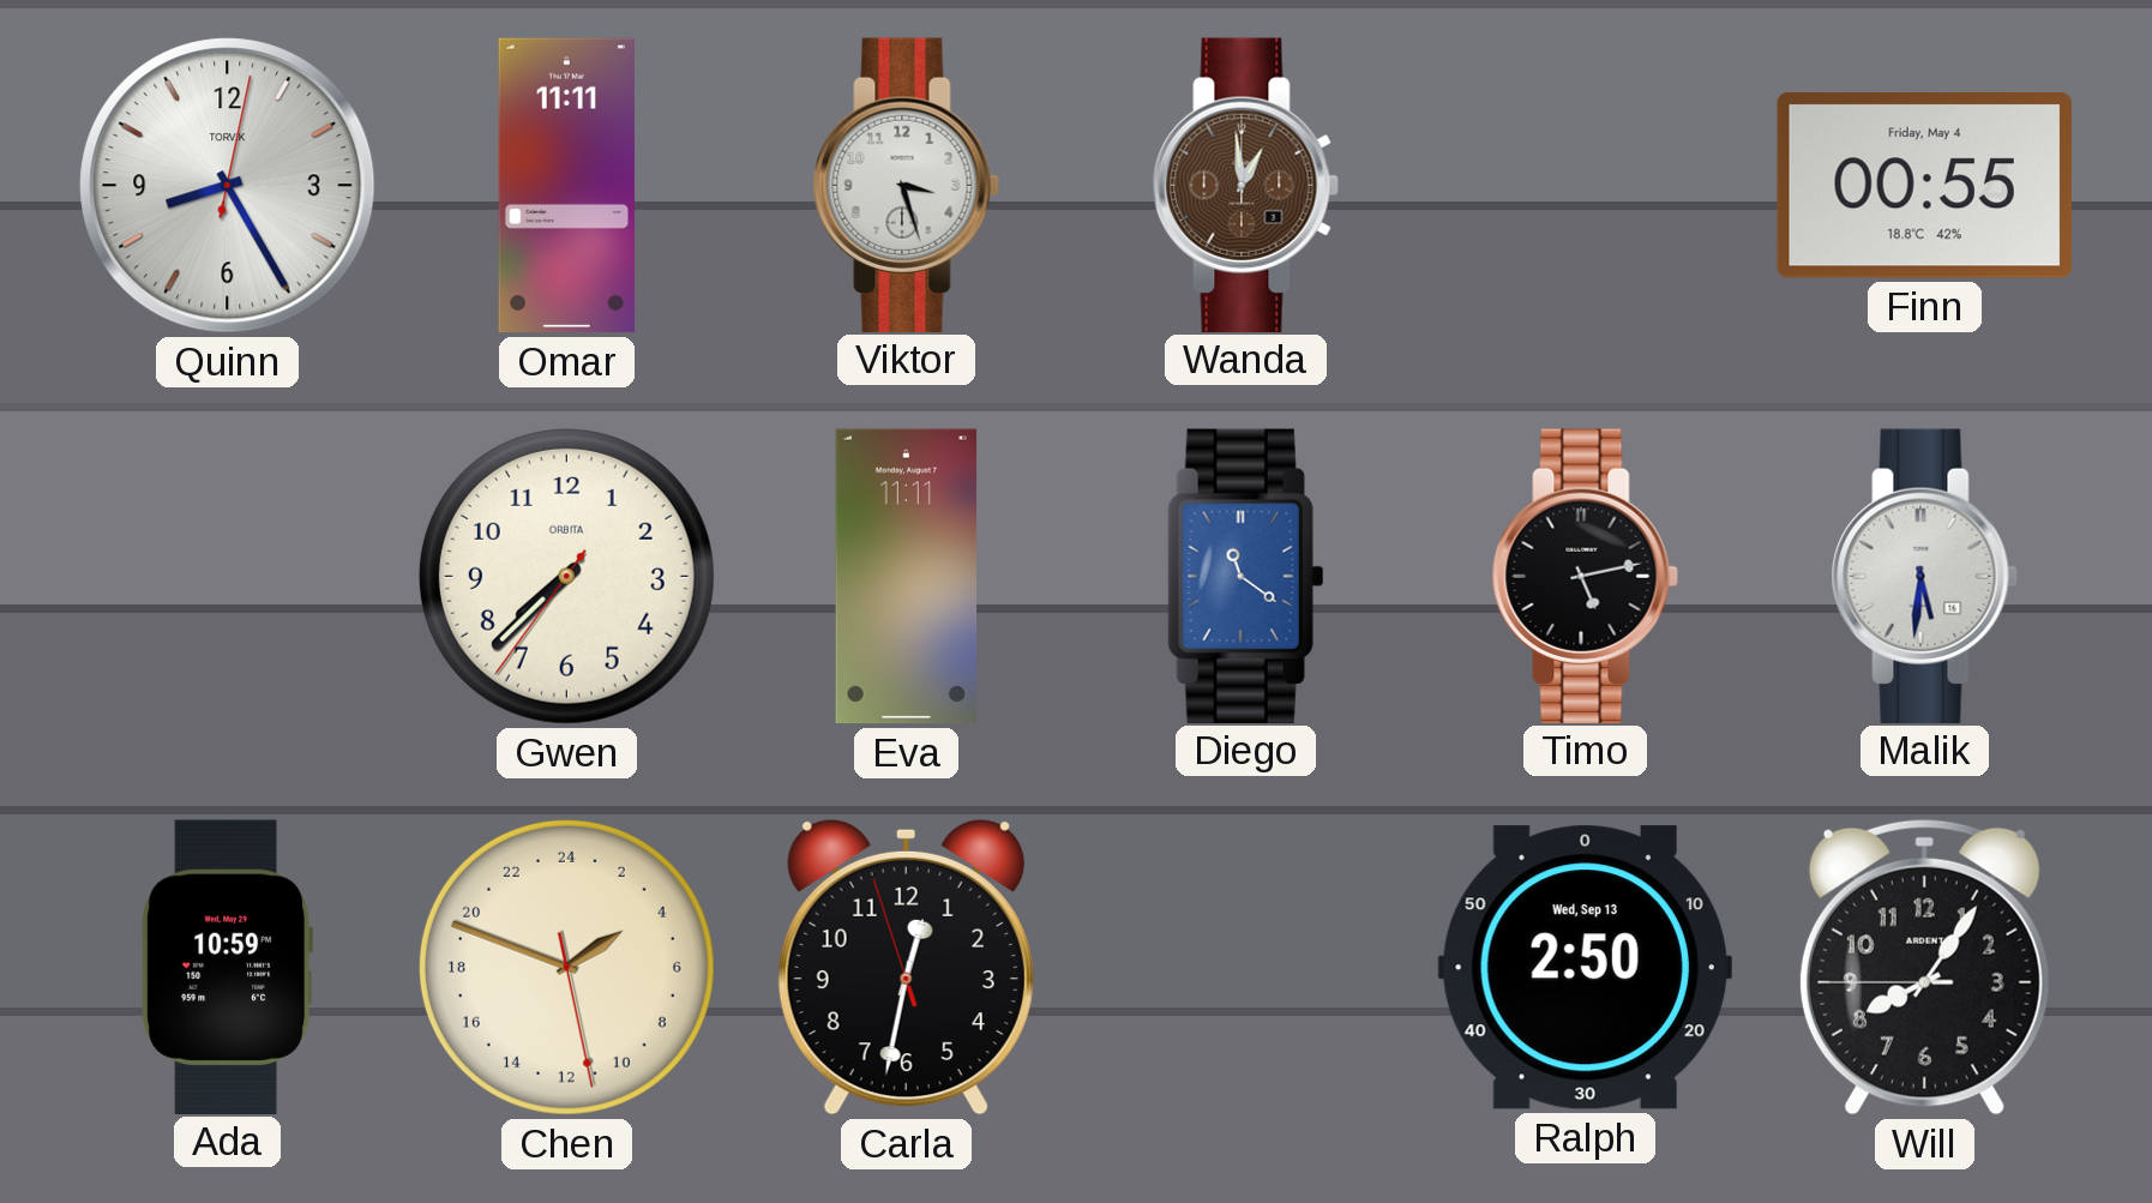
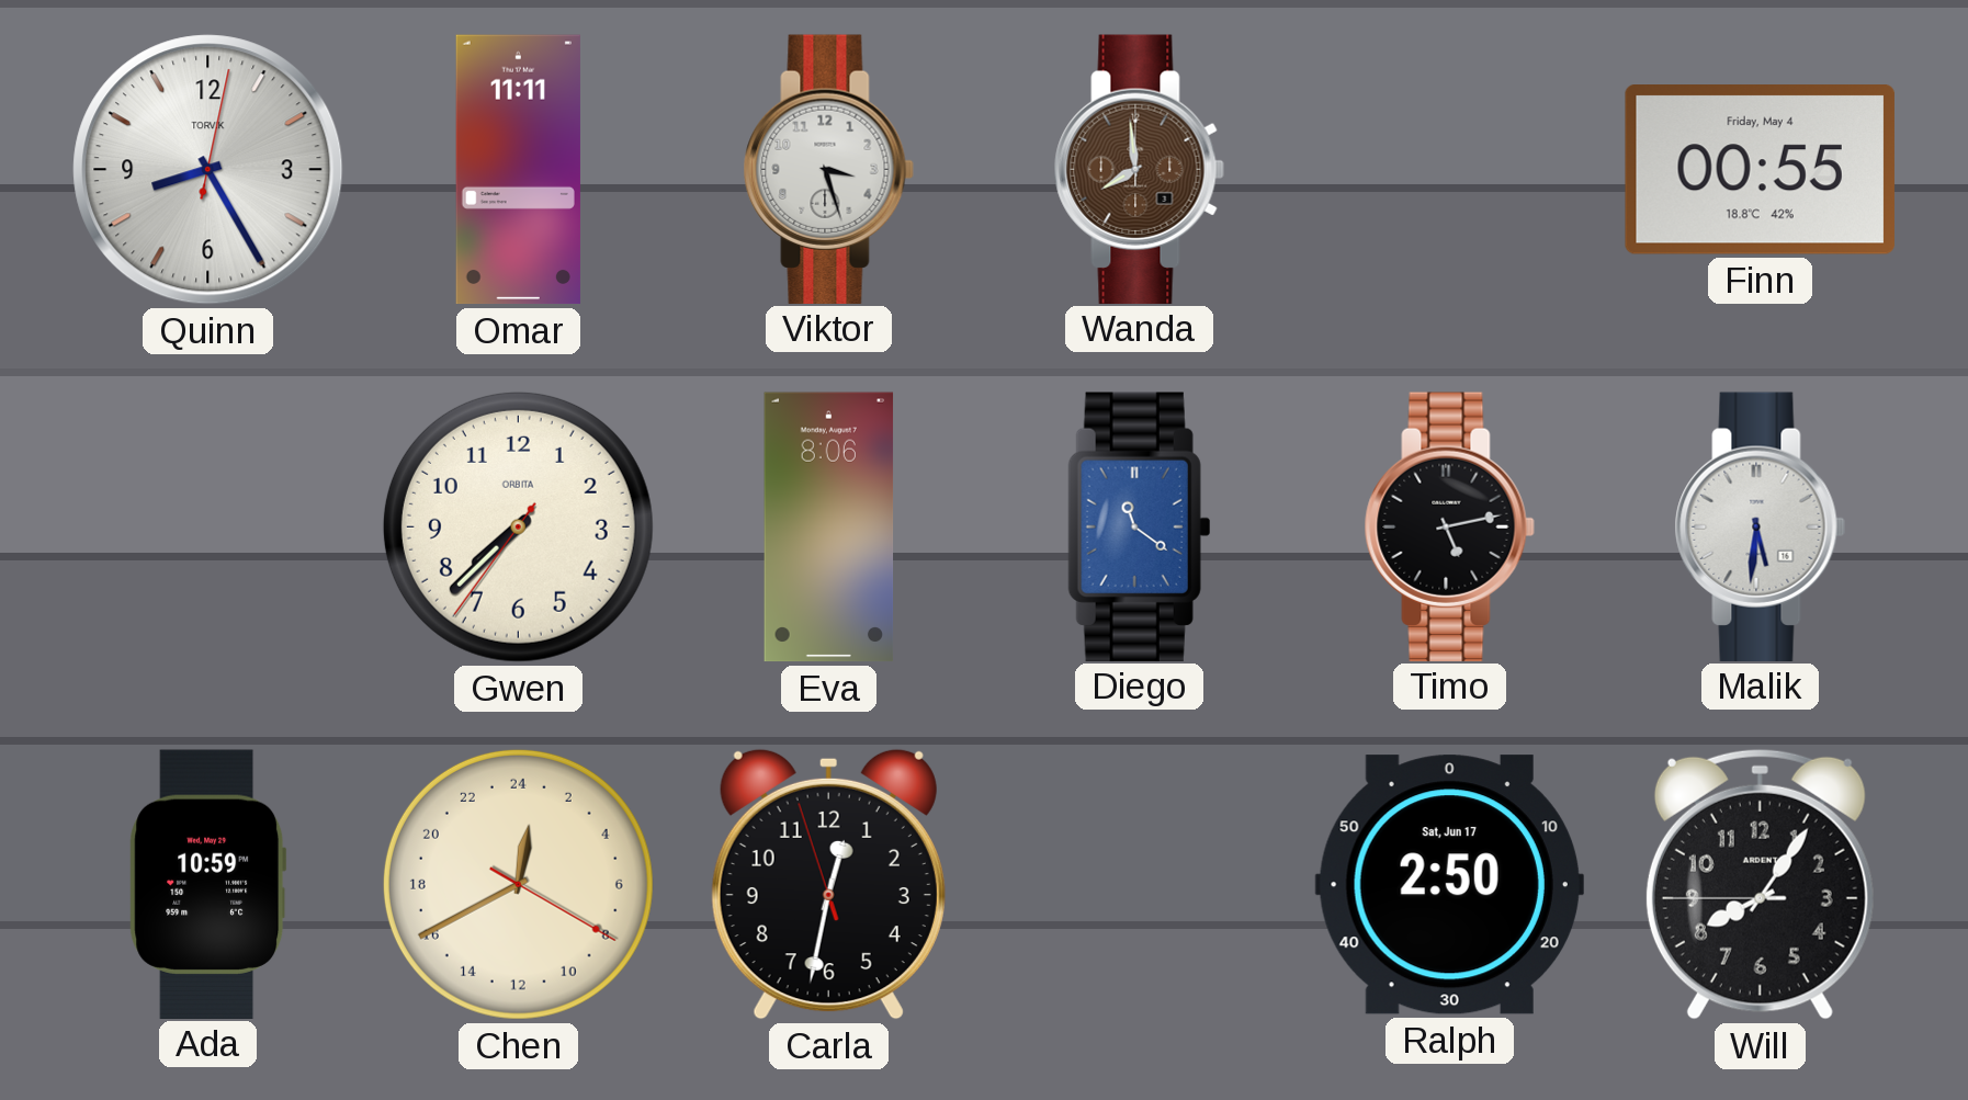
Wanda: 12:59 -> 7:59 (1139, 169)
Eva: 11:11 -> 8:06 (829, 528)
Chen: 3:48 -> 0:40 (518, 884)
Ralph date: Wed, Sep 13 -> Sat, Jun 17 (1449, 885)
